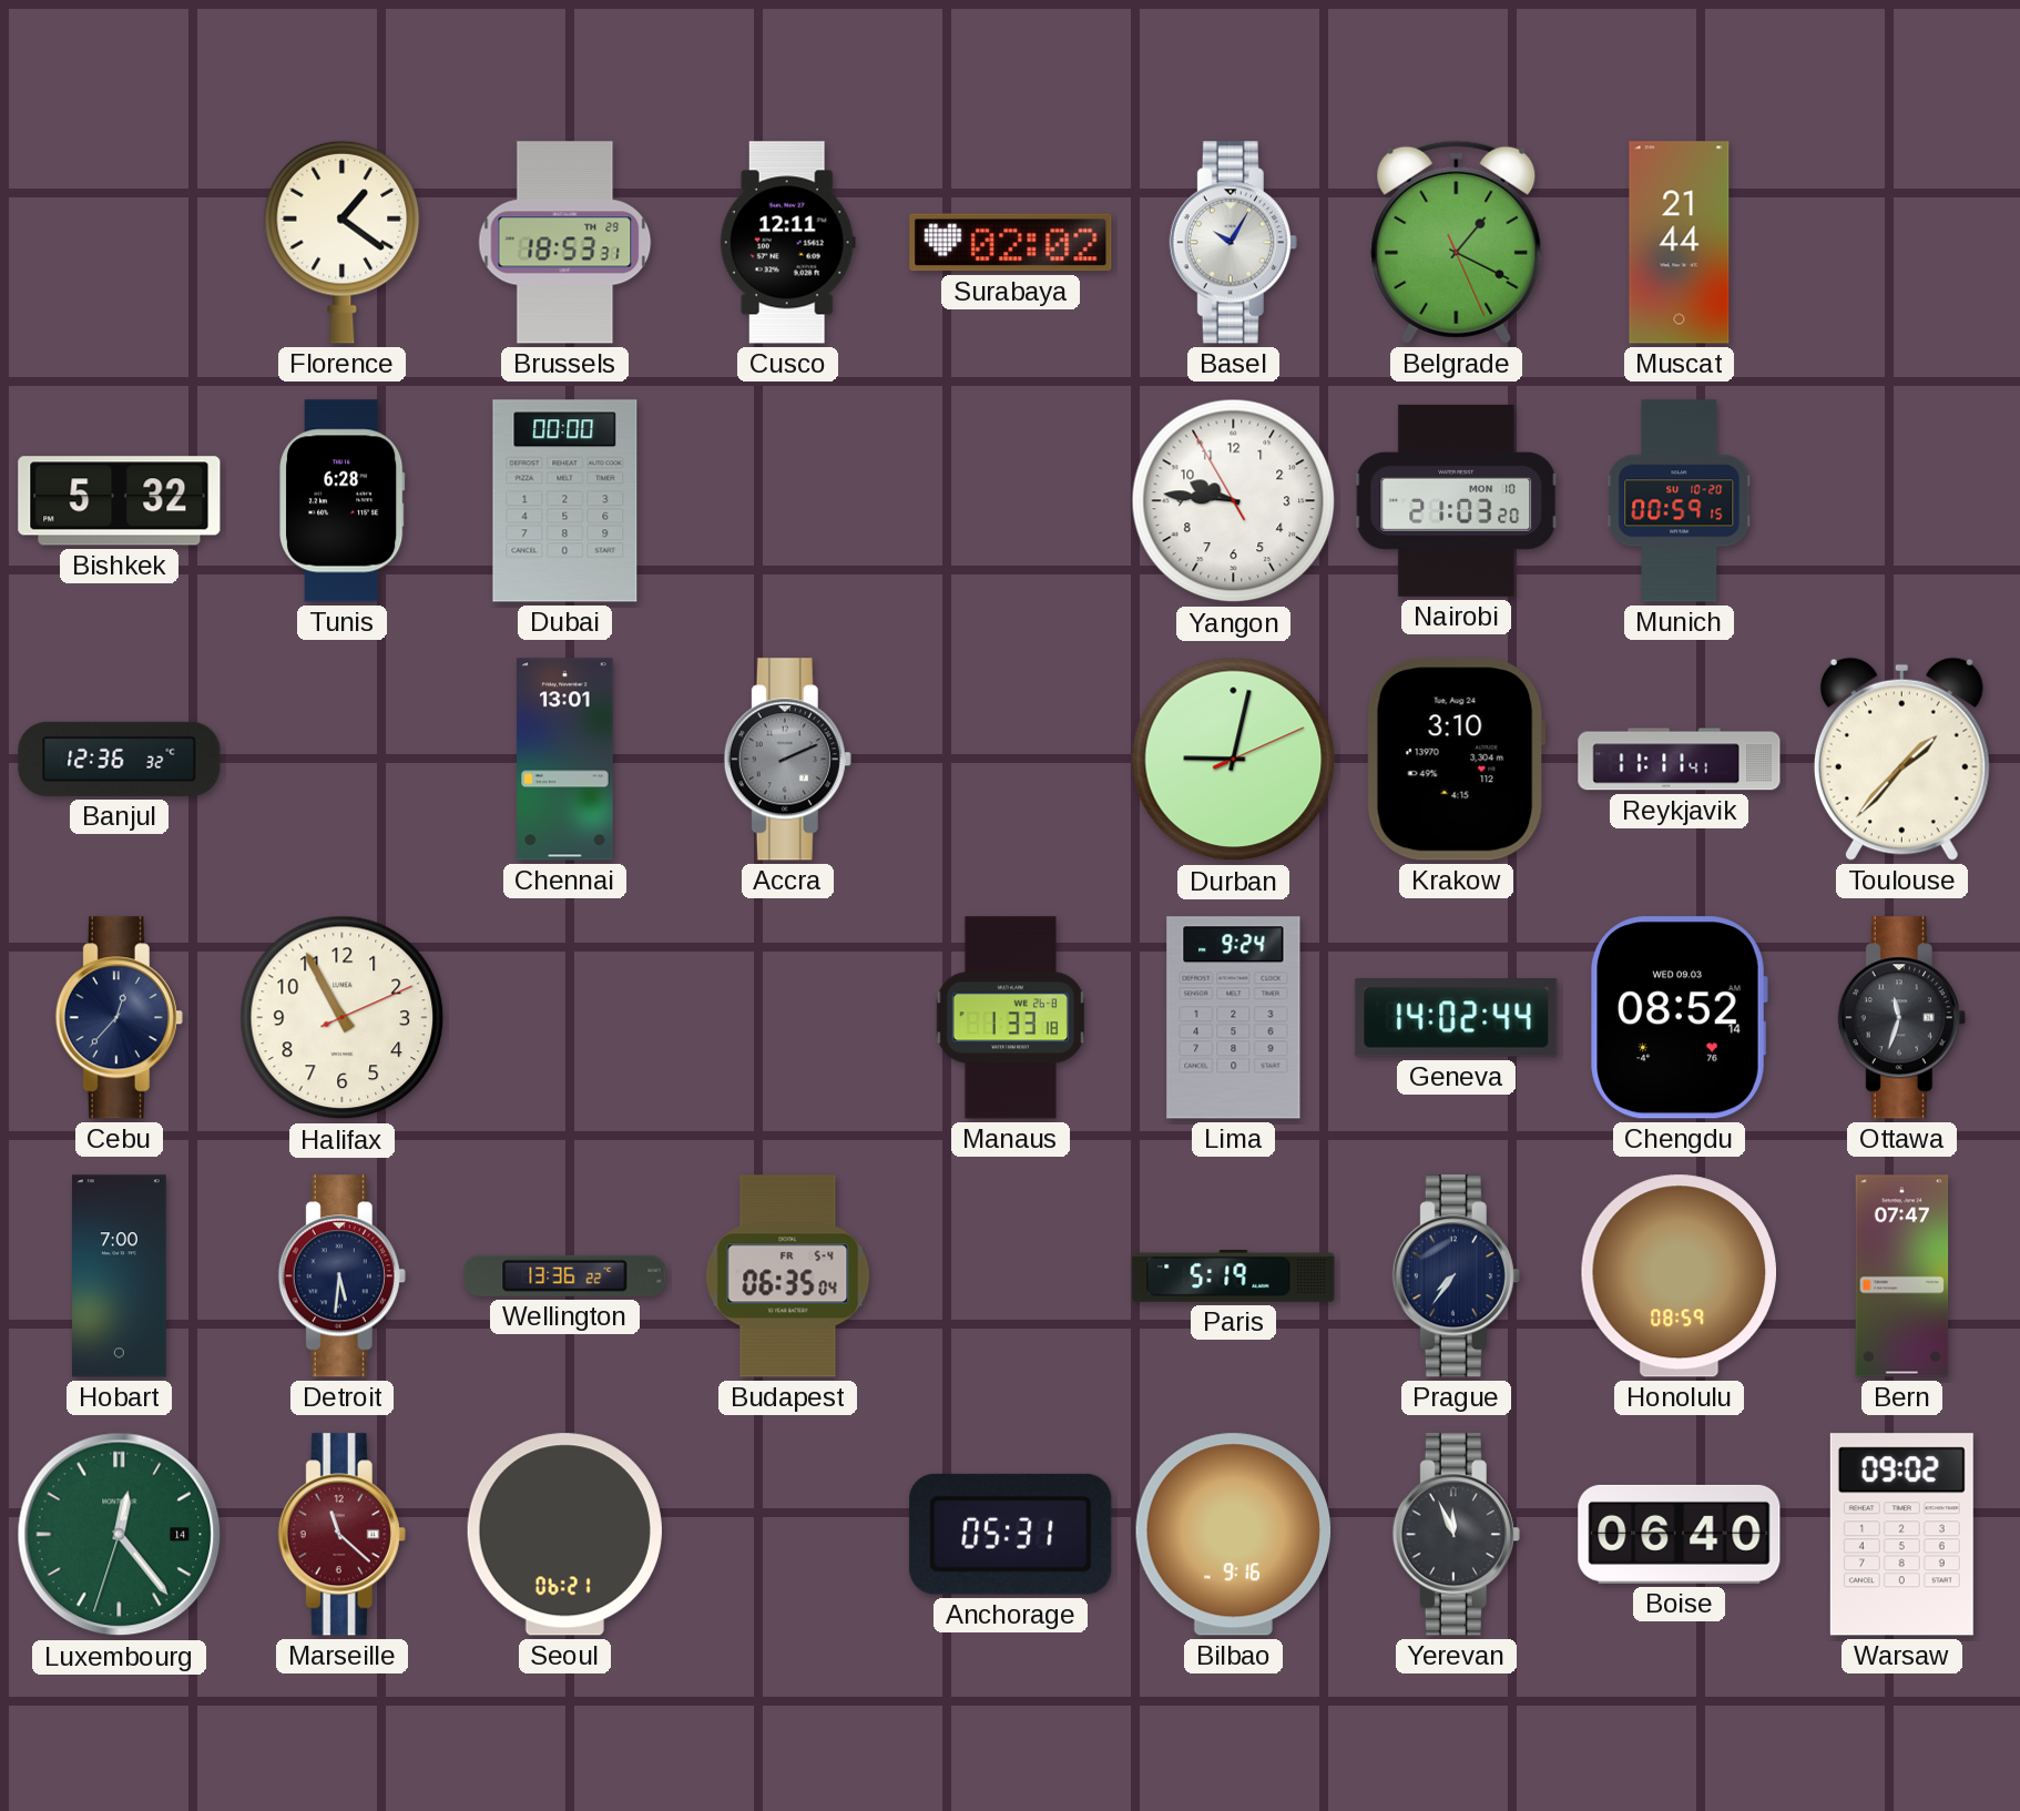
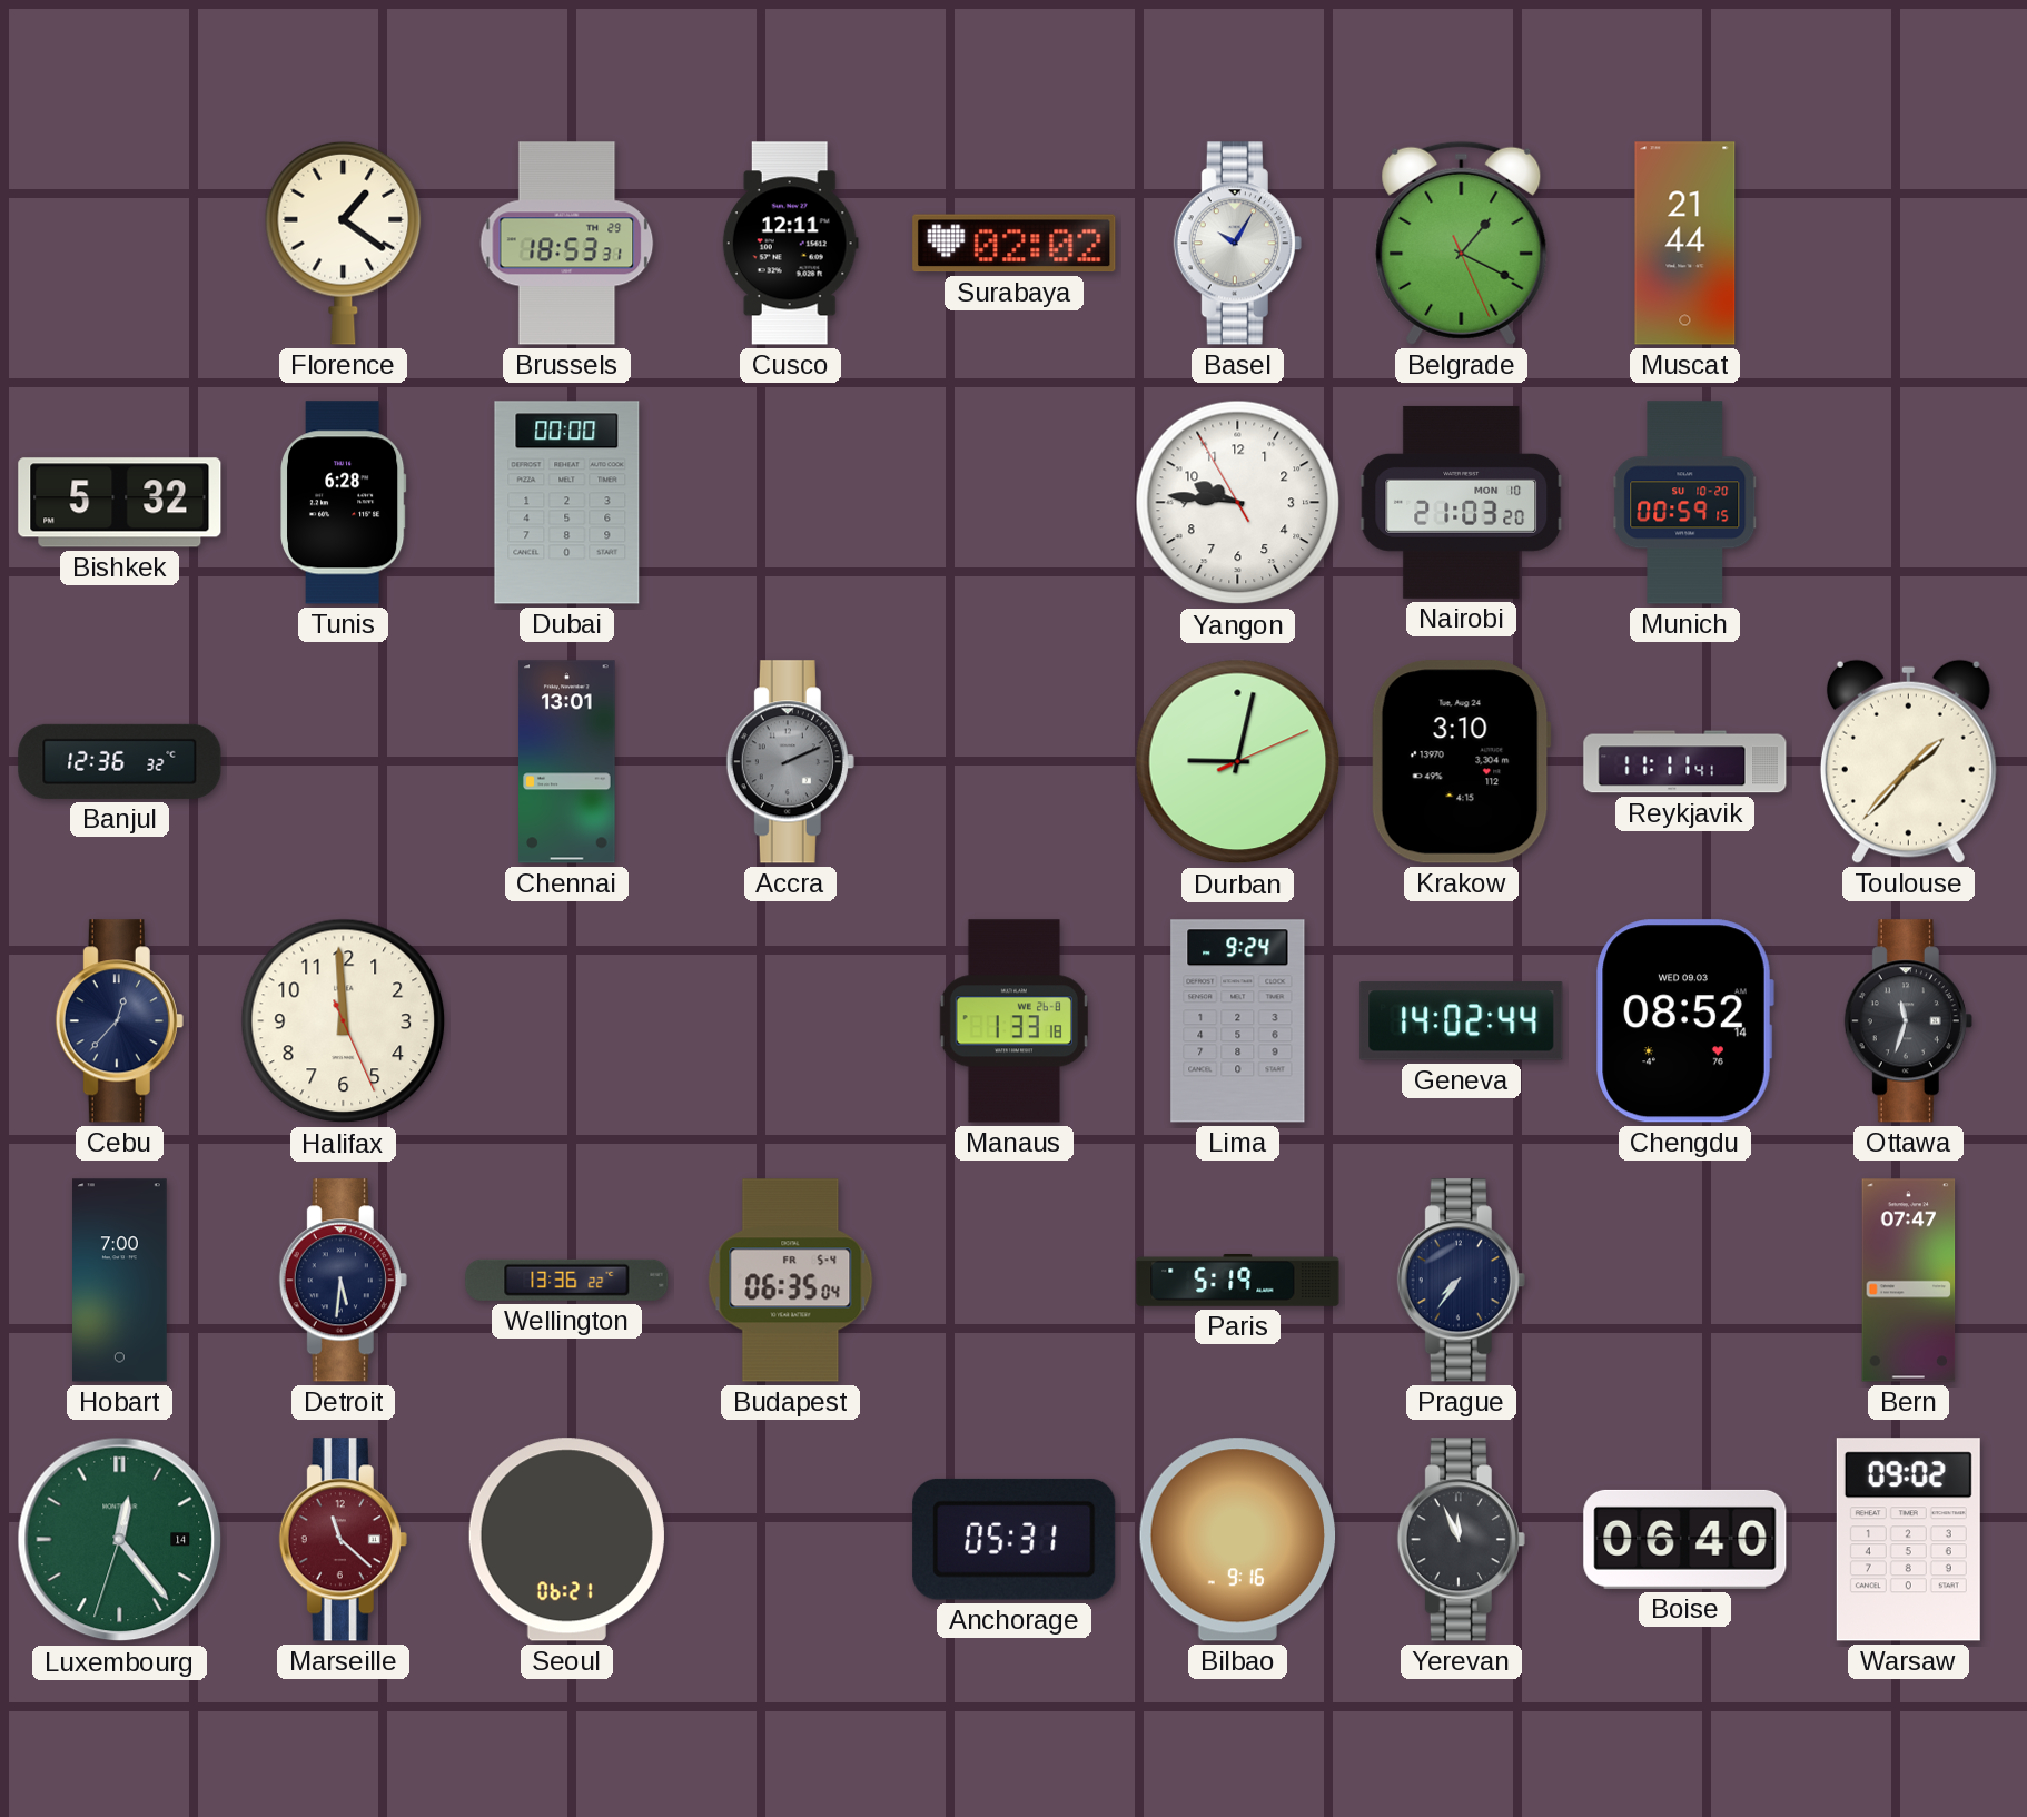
Halifax: 10:55 -> 11:59 (344, 1021)
Honolulu: 08:59 -> none (1679, 1276)
